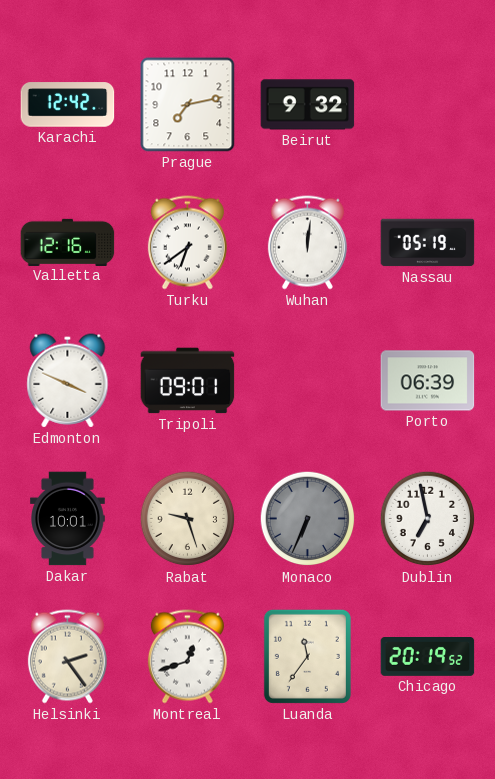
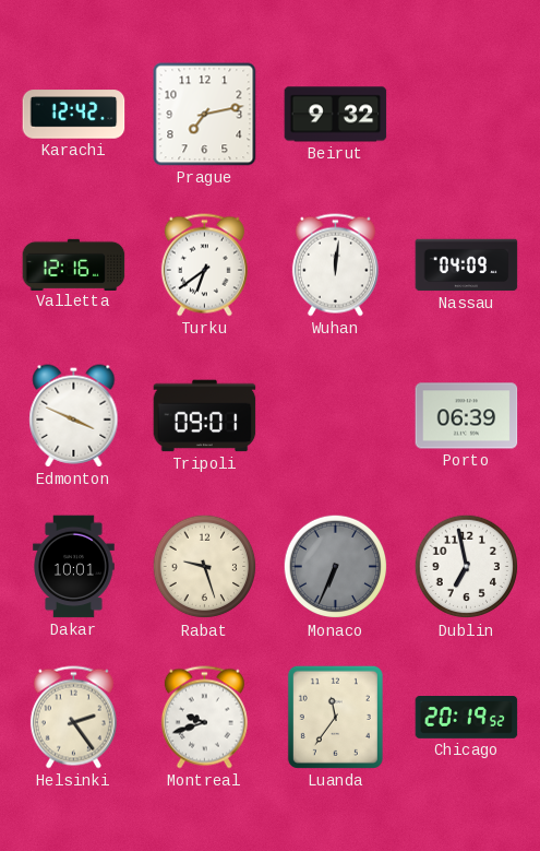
Nassau: 05:19 -> 04:09 (467, 265)
Montreal: 12:42 -> 9:42 (204, 718)
